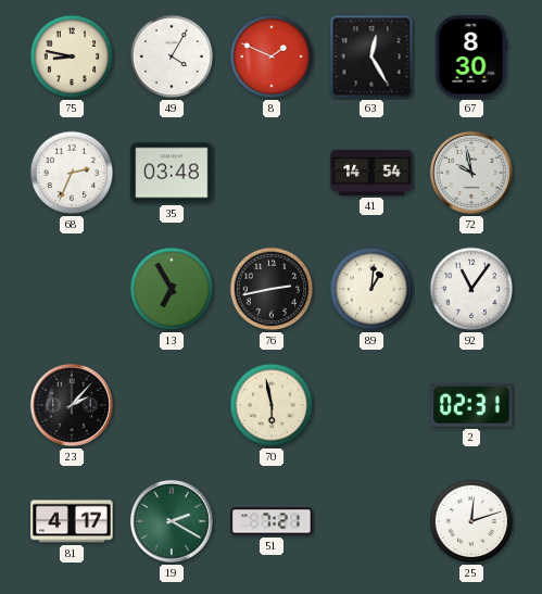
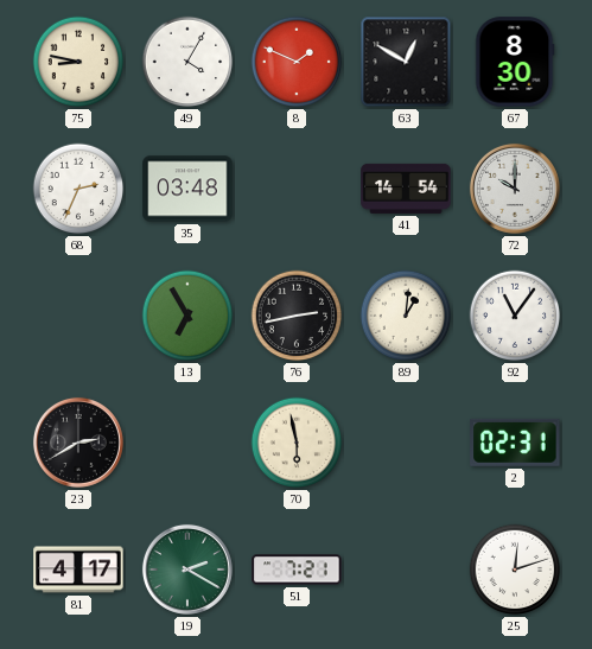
63: 12:25 -> 12:50 (406, 62)
72: 9:58 -> 10:00 (515, 189)
23: 2:07 -> 2:40 (78, 443)
